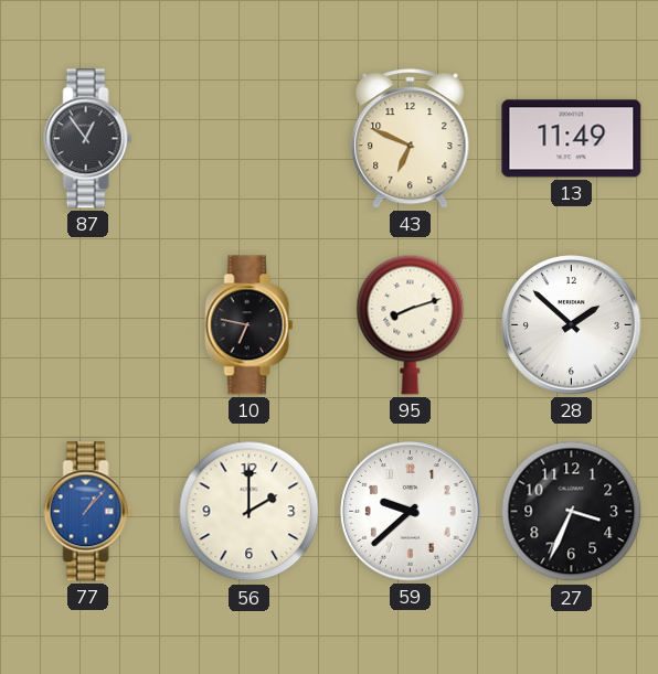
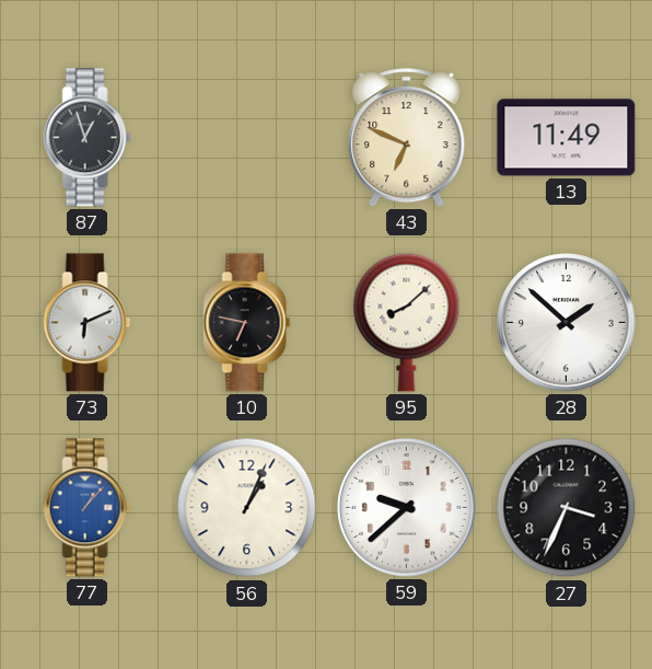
87: 12:54 -> 12:57 (88, 138)
73: none -> 6:11 (88, 323)
95: 8:12 -> 8:08 (407, 322)
56: 2:00 -> 1:04 (247, 508)
